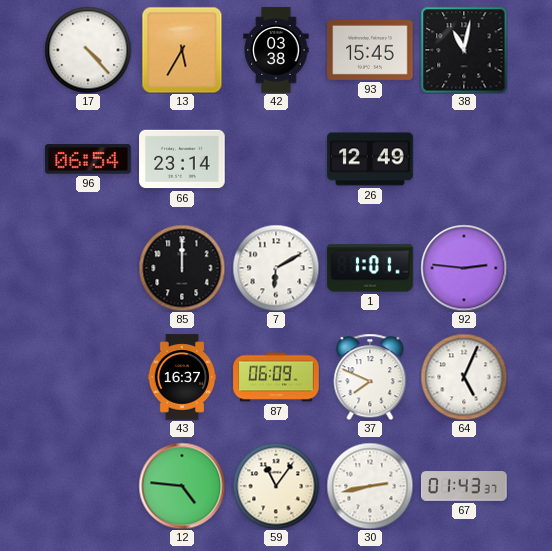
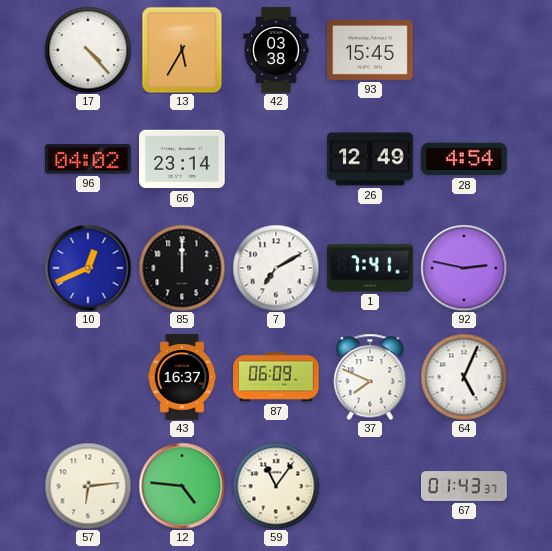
38: 11:02 -> none (464, 50)
96: 06:54 -> 04:02 (88, 159)
28: none -> 4:54 (464, 159)
10: none -> 12:41 (88, 268)
7: 6:10 -> 7:10 (276, 268)
1: 1:01 -> 7:41 (370, 268)
92: 2:46 -> 2:47 (464, 268)
57: none -> 6:14 (88, 486)
30: 2:43 -> none (370, 486)
